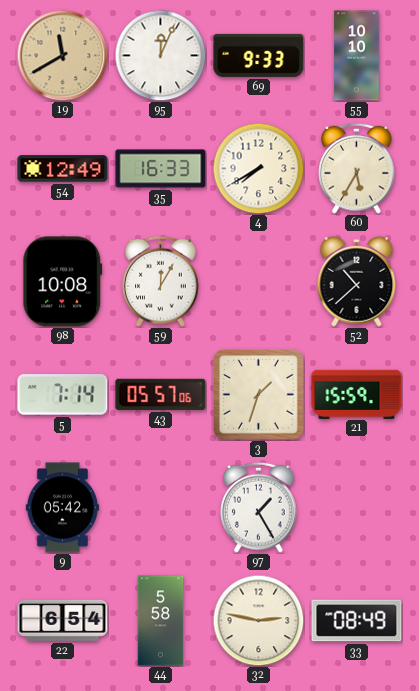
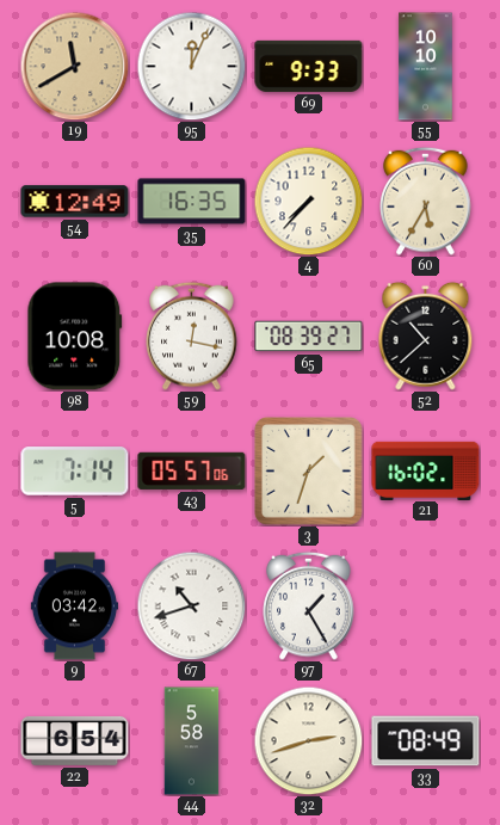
35: 16:33 -> 16:35 (192, 202)
4: 7:40 -> 7:37 (308, 201)
59: 12:05 -> 12:17 (192, 335)
65: none -> 08:39 (309, 337)
21: 15:59 -> 16:02 (426, 470)
9: 05:42 -> 03:42 (74, 607)
67: none -> 10:42 (191, 605)
32: 2:47 -> 2:42 (308, 740)
